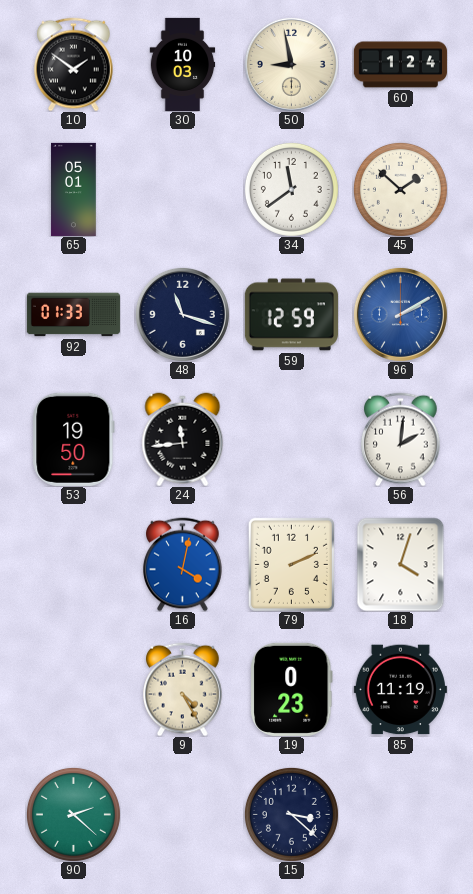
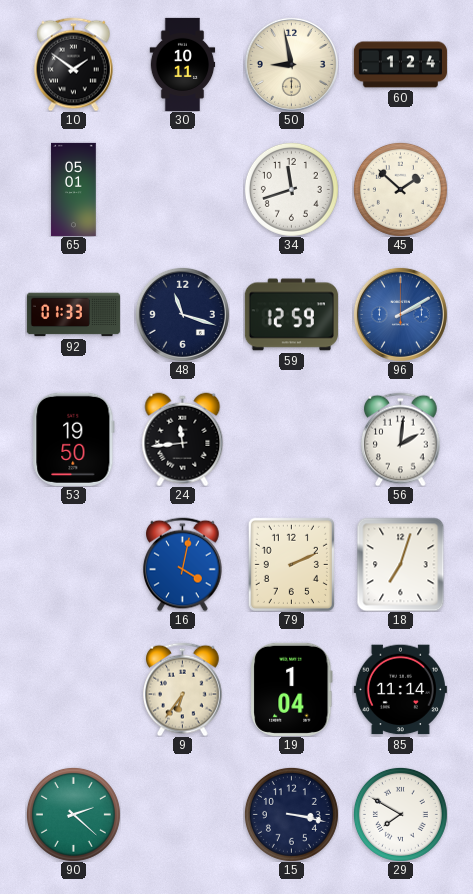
30: 10:03 -> 10:11 (183, 64)
34: 11:39 -> 11:42 (291, 189)
18: 4:03 -> 7:03 (401, 564)
9: 4:25 -> 6:36 (183, 689)
19: 0:23 -> 1:04 (292, 689)
85: 11:19 -> 11:14 (400, 690)
15: 3:22 -> 3:17 (291, 814)
29: none -> 7:50 (400, 814)
